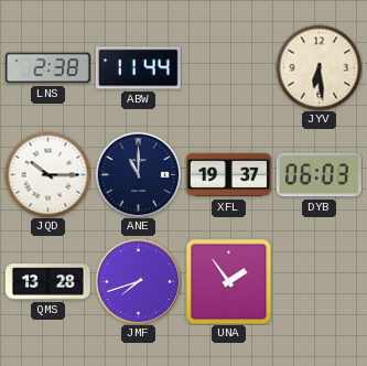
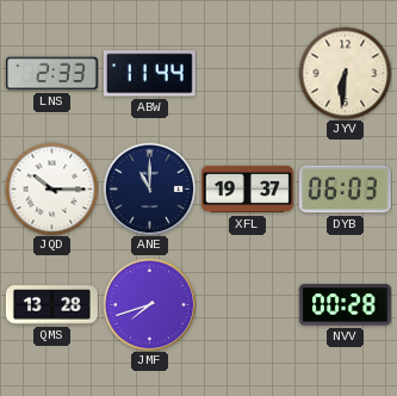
LNS: 2:38 -> 2:33 (51, 74)
JYV: 6:29 -> 6:31 (345, 73)
UNA: 1:54 -> none (228, 281)
NVV: none -> 00:28 (345, 305)
